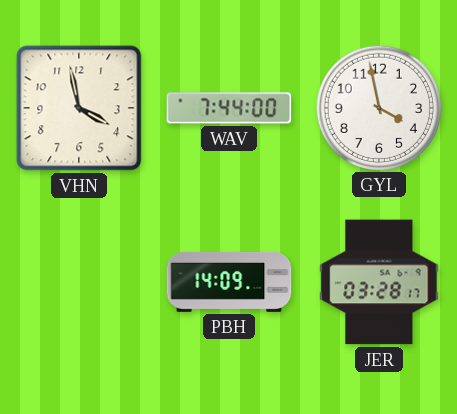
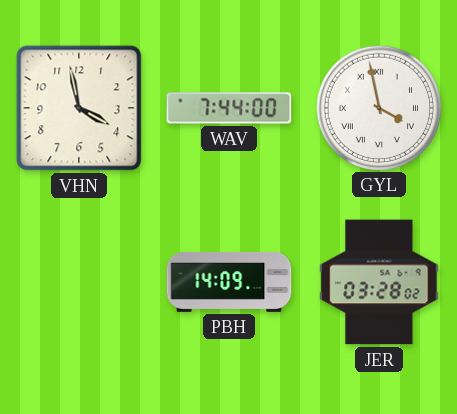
GYL numerals: Arabic -> Roman (378, 107)
JER: 03:28:17 -> 03:28:02 (379, 282)
